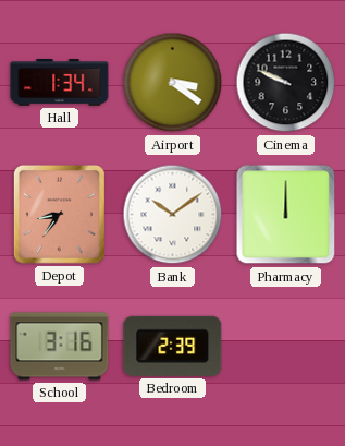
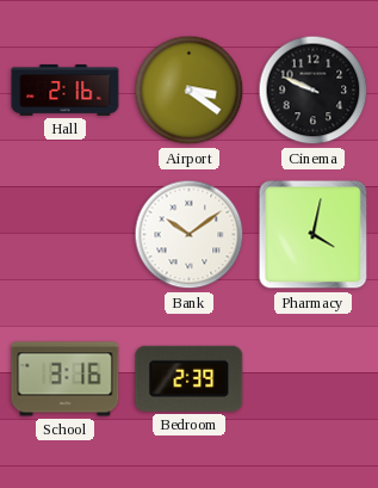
Hall: 1:34 -> 2:16 (66, 91)
Depot: 8:36 -> none (59, 214)
Pharmacy: 12:00 -> 4:02 (314, 235)
